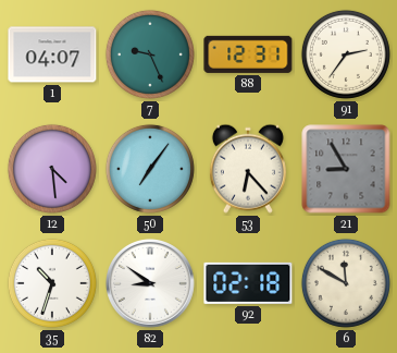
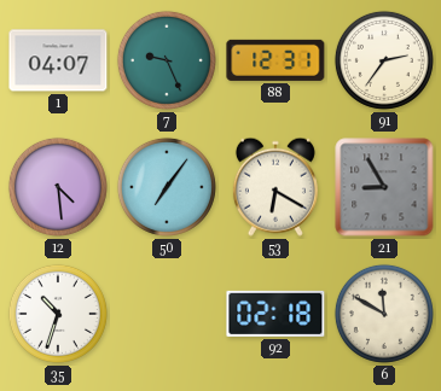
53: 6:23 -> 6:20 (275, 187)
82: 8:51 -> none (151, 284)
